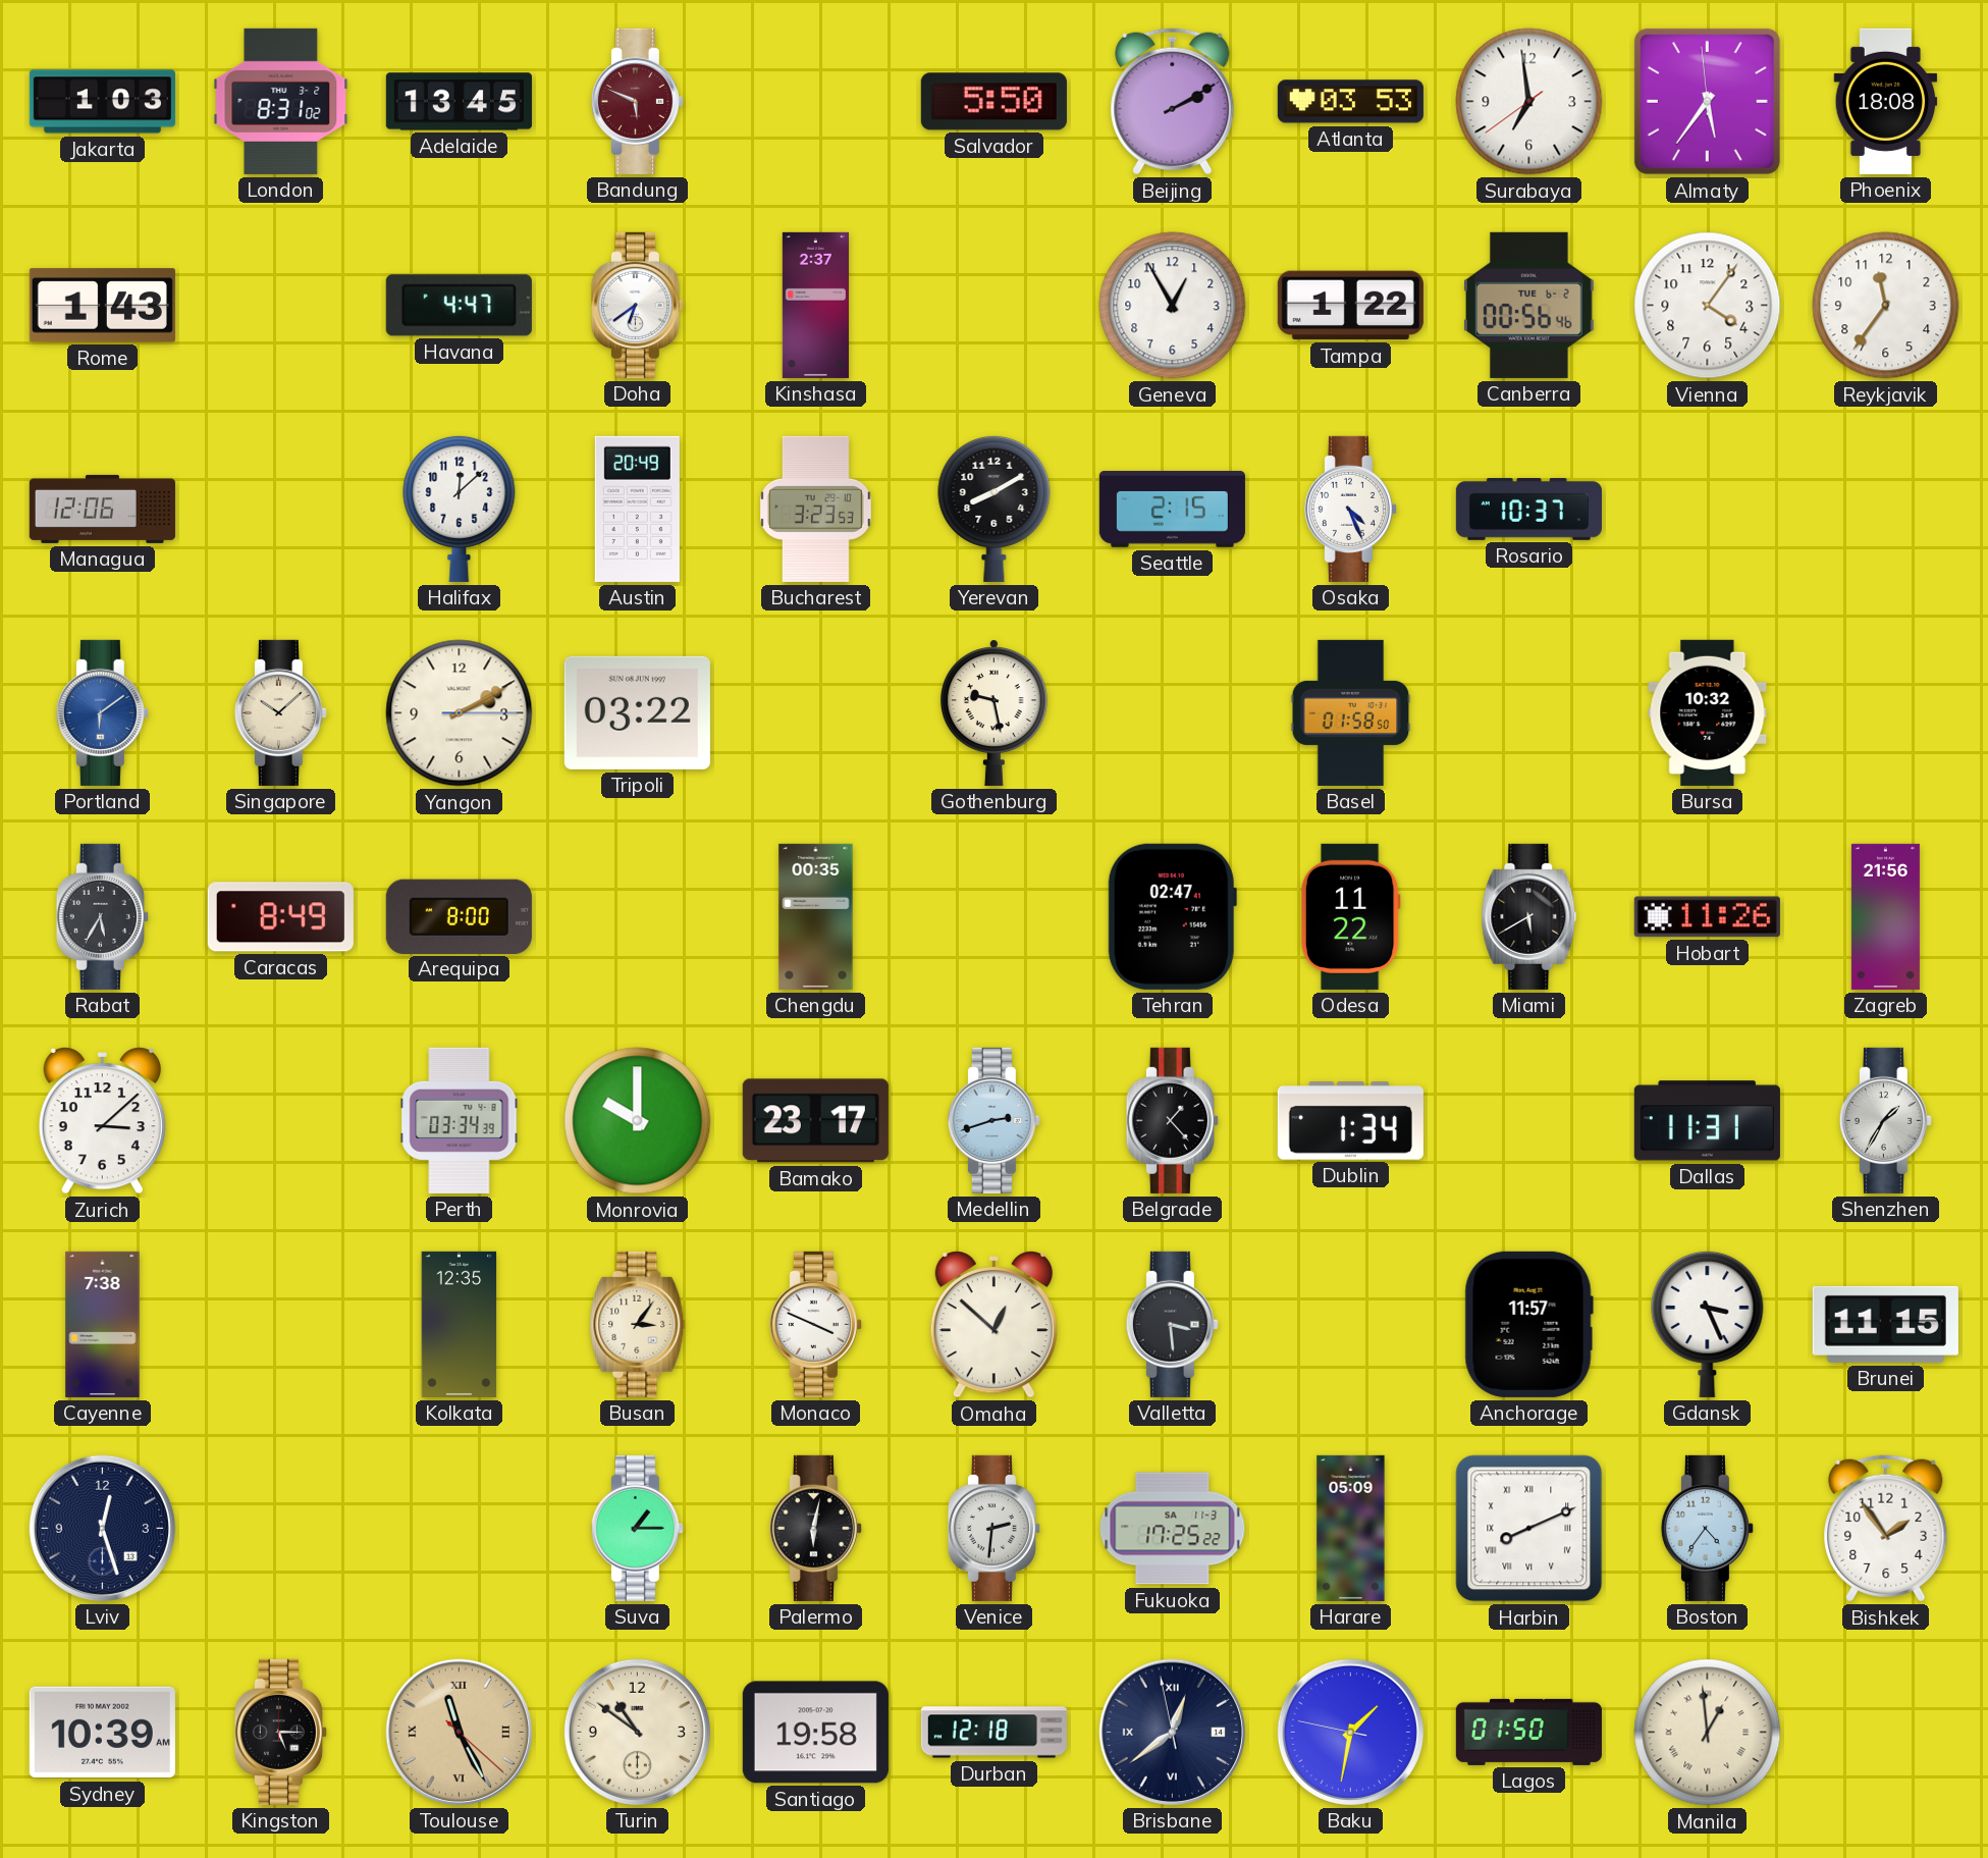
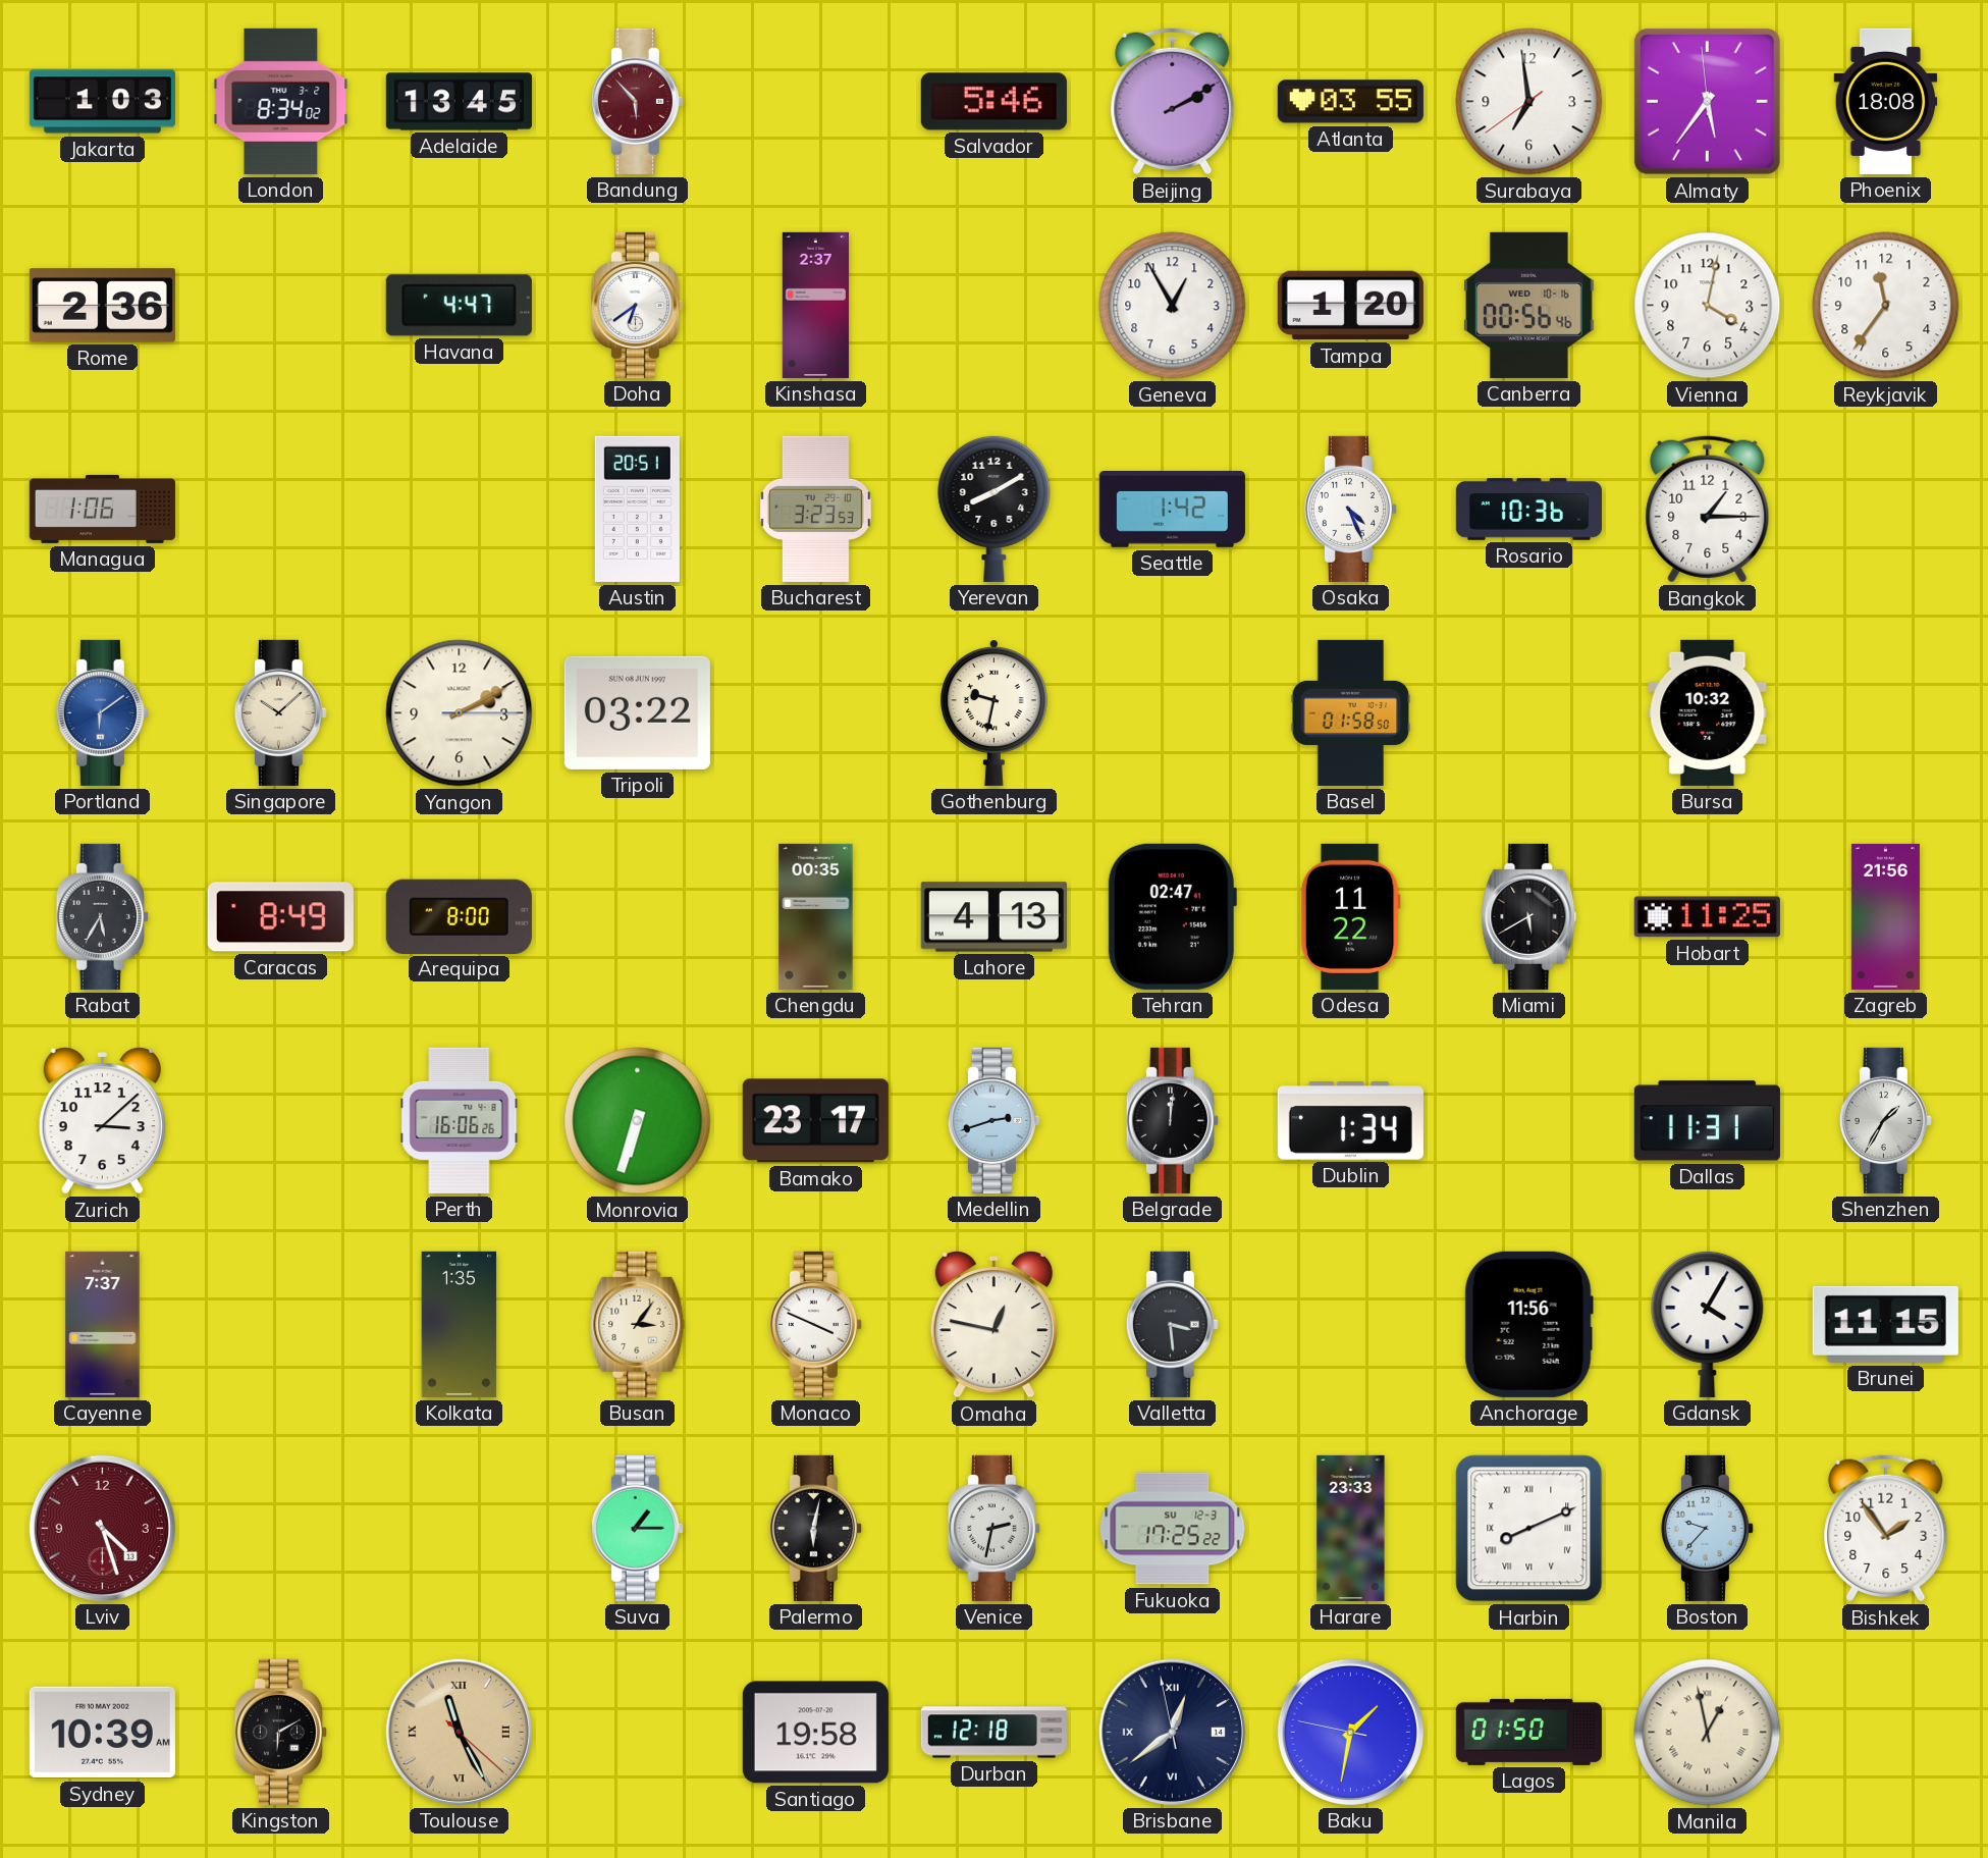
London: 8:31 -> 8:34 (281, 101)
Bandung: 5:49 -> 5:53 (637, 101)
Salvador: 5:50 -> 5:46 (993, 102)
Atlanta: 03:53 -> 03:55 (1350, 102)
Rome: 1:43 -> 2:36 (102, 306)
Tampa: 1:22 -> 1:20 (1350, 306)
Canberra date: TUE 6-2 -> WED 10-16 (1529, 305)
Vienna: 4:06 -> 4:02 (1708, 306)
Managua: 12:06 -> 1:06 (102, 509)
Halifax: 12:08 -> none (460, 509)
Austin: 20:49 -> 20:51 (637, 509)
Seattle: 2:15 -> 1:42 (1172, 509)
Rosario: 10:37 -> 10:36 (1528, 510)
Bangkok: none -> 1:15 (1708, 510)
Gothenburg: 9:28 -> 9:32 (993, 712)
Lahore: none -> 4:13 (993, 917)
Hobart: 11:26 -> 11:25 (1707, 917)
Perth: 03:34 -> 16:06 (460, 1120)
Monrovia: 10:00 -> 6:33 (638, 1121)
Belgrade: 1:23 -> 12:01 (1172, 1120)
Cayenne: 7:38 -> 7:37 (103, 1324)
Kolkata: 12:35 -> 1:35 (460, 1324)
Omaha: 12:52 -> 12:47 (993, 1325)
Anchorage: 11:57 -> 11:56 (1528, 1324)
Gdansk: 3:26 -> 4:05 (1708, 1324)
Lviv: 12:27 -> 4:27 (102, 1528)
Lviv dial: navy -> burgundy (102, 1528)
Venice: 2:31 -> 2:32 (993, 1528)
Fukuoka date: SA 11-3 -> SU 12-3 (1173, 1529)
Harare: 05:09 -> 23:33 (1351, 1528)
Boston: 4:36 -> 9:37 (1707, 1528)
Kingston: 5:15 -> 6:10 (280, 1732)
Turin: 10:51 -> none (637, 1732)
Manila: 12:59 -> 12:58 (1708, 1733)
